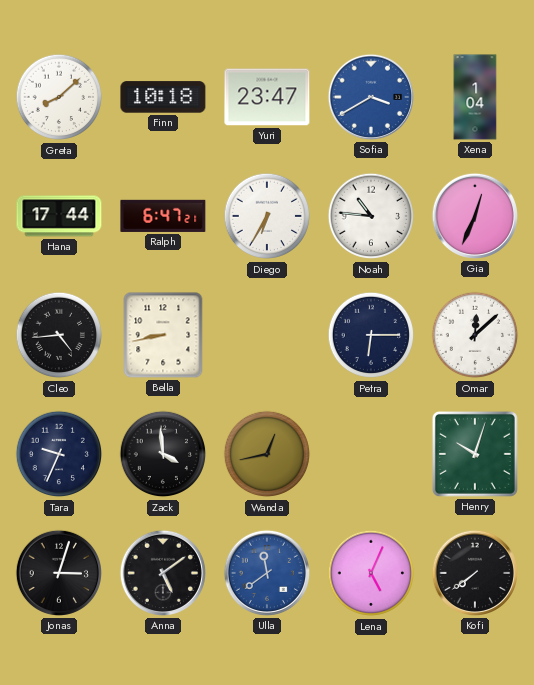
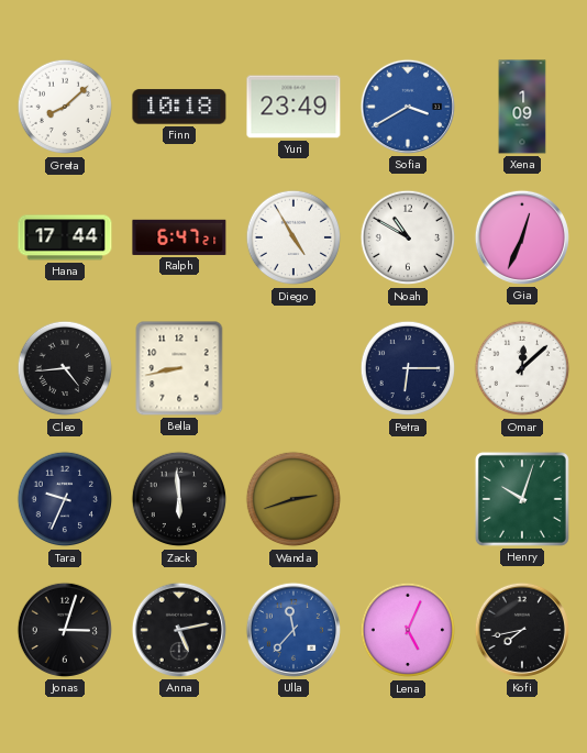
Yuri: 23:47 -> 23:49 (293, 107)
Xena: 1:04 -> 1:09 (522, 107)
Diego: 6:35 -> 4:55 (293, 237)
Noah: 10:46 -> 10:50 (408, 237)
Zack: 3:59 -> 5:59 (179, 499)
Wanda: 12:43 -> 2:42 (293, 499)
Anna: 5:09 -> 5:13 (179, 630)
Ulla: 11:39 -> 11:37 (293, 630)
Kofi: 7:39 -> 7:43 (522, 630)
